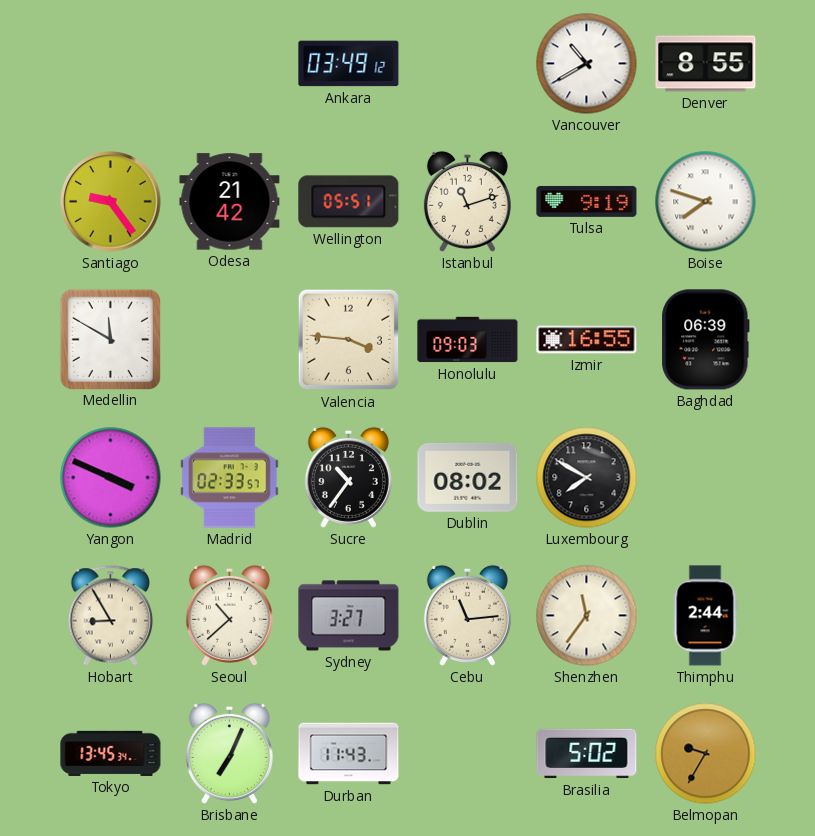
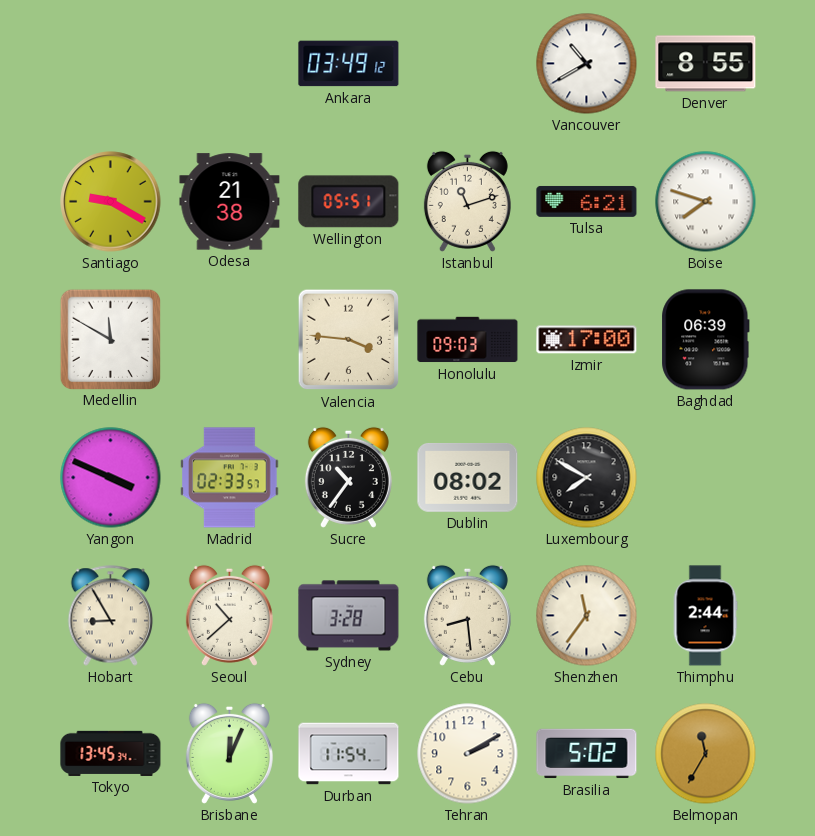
Santiago: 9:24 -> 9:20 (111, 202)
Odesa: 21:42 -> 21:38 (230, 202)
Tulsa: 9:19 -> 6:21 (587, 201)
Izmir: 16:55 -> 17:00 (587, 340)
Sydney: 3:27 -> 3:28 (349, 616)
Cebu: 11:14 -> 8:29 (467, 615)
Brisbane: 7:04 -> 12:04 (229, 753)
Durban: 11:43 -> 11:54 (349, 754)
Tehran: none -> 2:10 (468, 754)
Belmopan: 9:35 -> 11:35 (706, 754)
